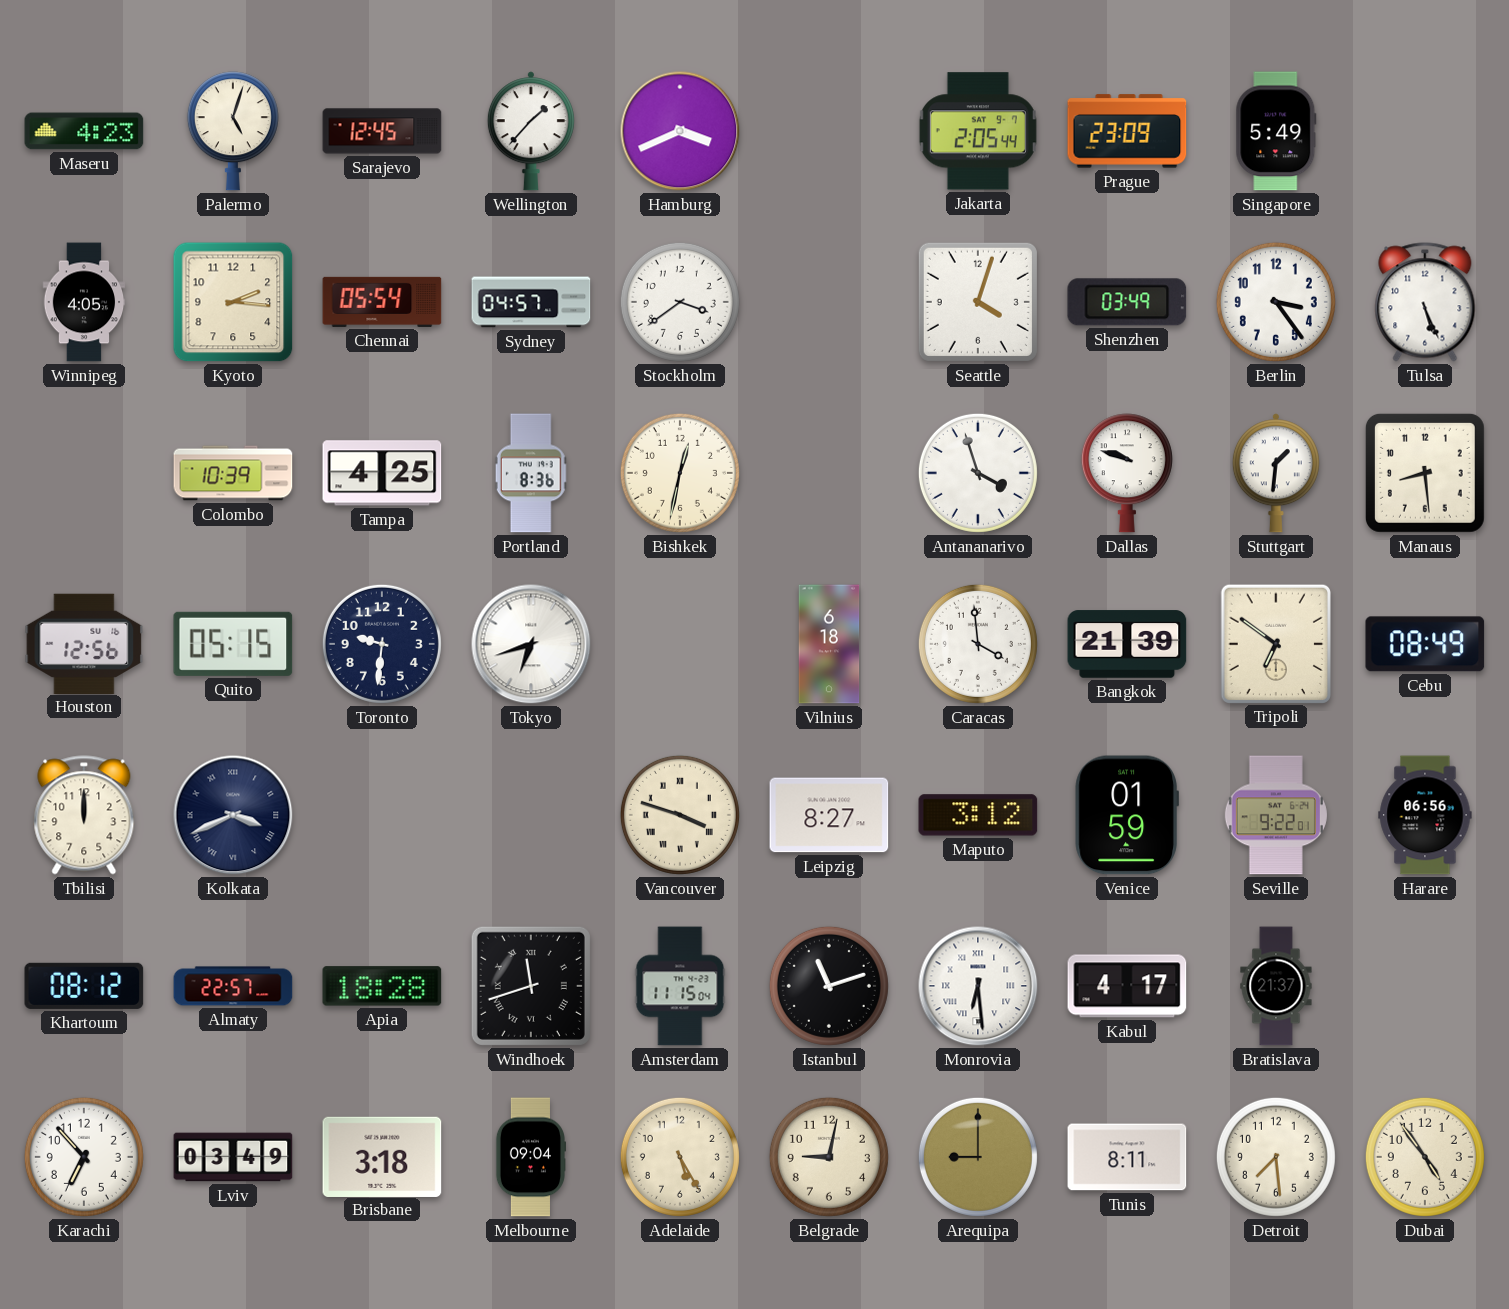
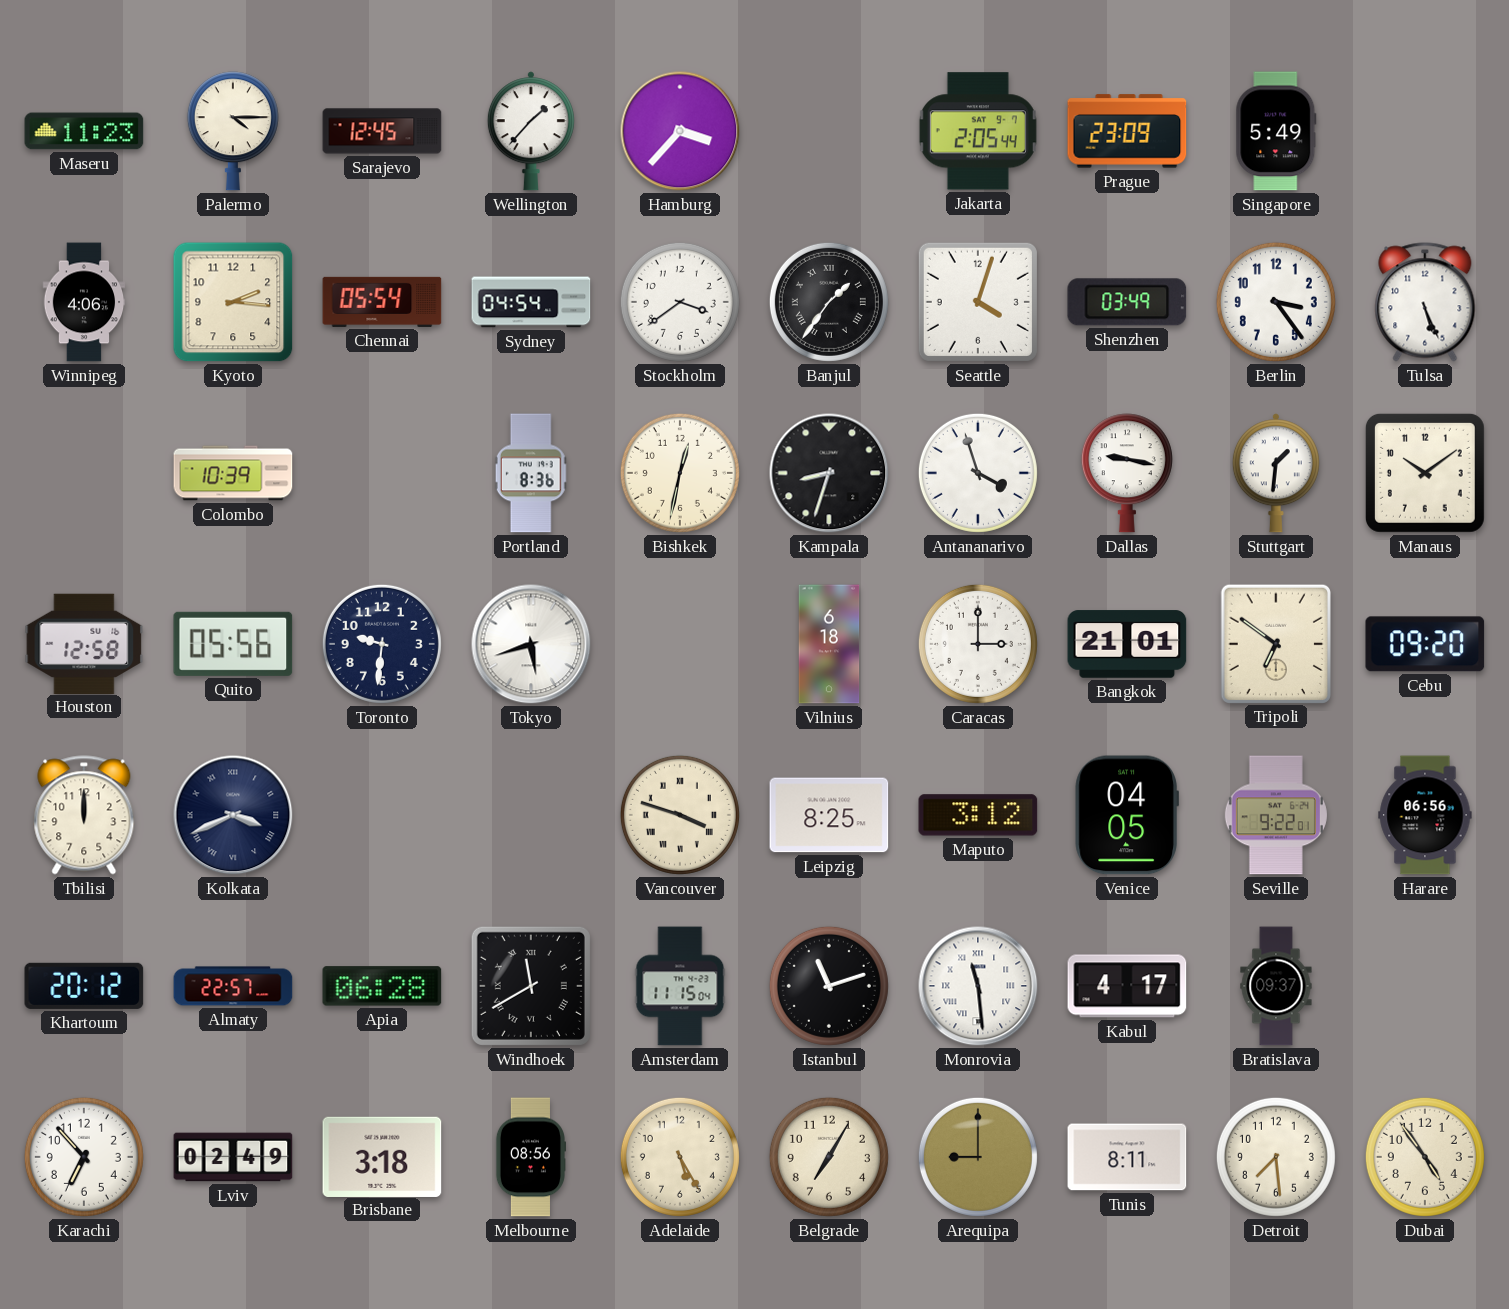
Maseru: 4:23 -> 11:23 (84, 131)
Palermo: 5:03 -> 4:15 (233, 131)
Hamburg: 3:41 -> 3:37 (680, 131)
Winnipeg: 4:05 -> 4:06 (84, 302)
Sydney: 04:57 -> 04:54 (531, 302)
Banjul: none -> 1:36 (829, 302)
Tampa: 4:25 -> none (382, 473)
Kampala: none -> 8:33 (829, 473)
Dallas: 9:48 -> 9:17 (1127, 473)
Manaus: 8:29 -> 10:09 (1425, 473)
Houston: 12:56 -> 12:58 (84, 643)
Quito: 05:15 -> 05:56 (233, 644)
Tokyo: 6:42 -> 5:42 (531, 644)
Caracas: 3:59 -> 3:00 (978, 644)
Bangkok: 21:39 -> 21:01 (1127, 644)
Cebu: 08:49 -> 09:20 (1425, 644)
Leipzig: 8:27 -> 8:25 (829, 815)
Venice: 01:59 -> 04:05 (1127, 815)
Khartoum: 08:12 -> 20:12 (84, 986)
Apia: 18:28 -> 06:28 (382, 986)
Windhoek: 11:42 -> 11:40 (531, 986)
Monrovia: 6:29 -> 11:29 (978, 986)
Bratislava: 21:37 -> 09:37 (1276, 986)
Lviv: 03:49 -> 02:49 (233, 1157)
Melbourne: 09:04 -> 08:56 (530, 1157)
Belgrade: 9:02 -> 7:05 (829, 1157)
